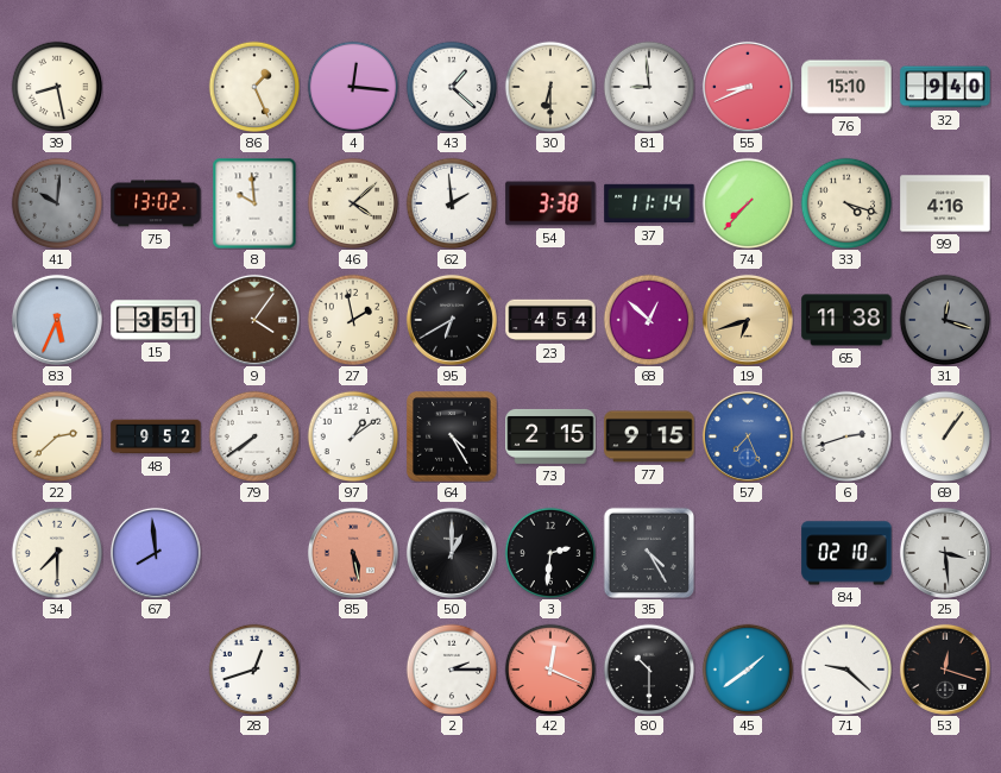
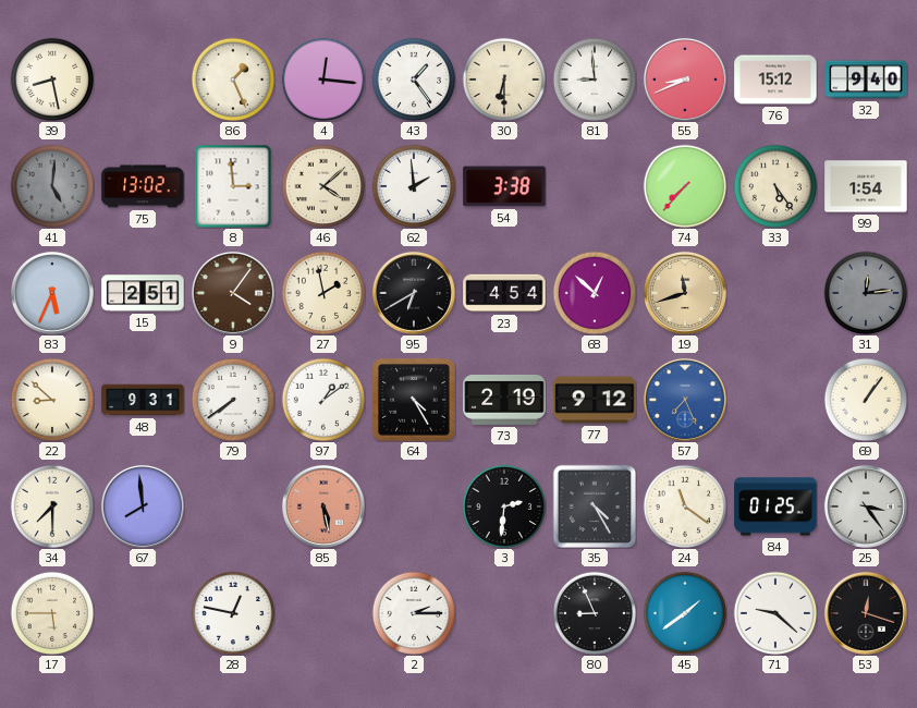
43: 1:22 -> 1:24 (414, 80)
76: 15:10 -> 15:12 (775, 80)
41: 10:01 -> 5:01 (52, 186)
8: 9:59 -> 2:59 (233, 186)
37: 11:14 -> none (649, 203)
33: 4:18 -> 5:24 (775, 186)
99: 4:16 -> 1:54 (866, 186)
15: 3:51 -> 2:51 (143, 293)
19: 6:42 -> 11:42 (685, 293)
65: 11:38 -> none (846, 320)
31: 12:18 -> 12:14 (866, 293)
22: 2:38 -> 8:52 (52, 400)
48: 9:52 -> 9:31 (143, 400)
73: 2:15 -> 2:19 (504, 400)
77: 9:15 -> 9:12 (595, 400)
6: 2:42 -> none (846, 436)
50: 1:00 -> none (452, 553)
24: none -> 11:21 (685, 506)
84: 02:10 -> 01:25 (775, 506)
25: 3:29 -> 3:24 (866, 506)
17: none -> 5:45 (52, 613)
28: 12:42 -> 12:47 (233, 613)
42: 12:19 -> none (550, 670)
80: 10:30 -> 8:56 (595, 613)
